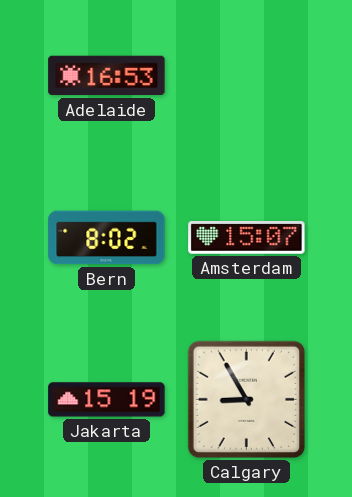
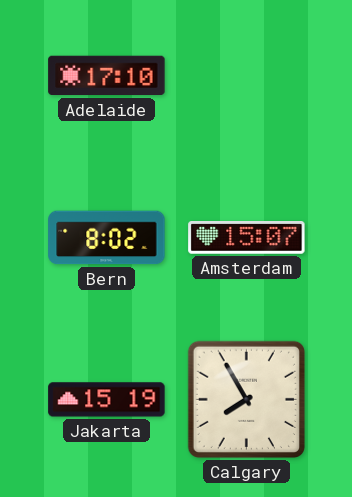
Adelaide: 16:53 -> 17:10 (107, 76)
Calgary: 8:55 -> 7:55 (246, 399)
